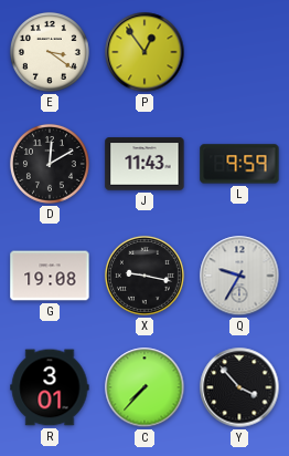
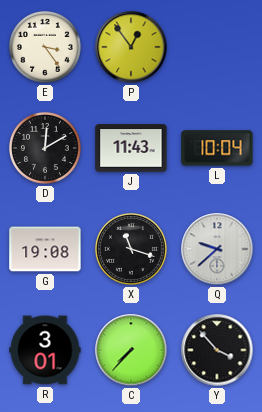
E: 3:21 -> 3:24 (45, 47)
L: 9:59 -> 10:04 (217, 148)
X: 9:17 -> 11:18 (131, 249)
Q: 9:35 -> 9:38 (217, 249)
